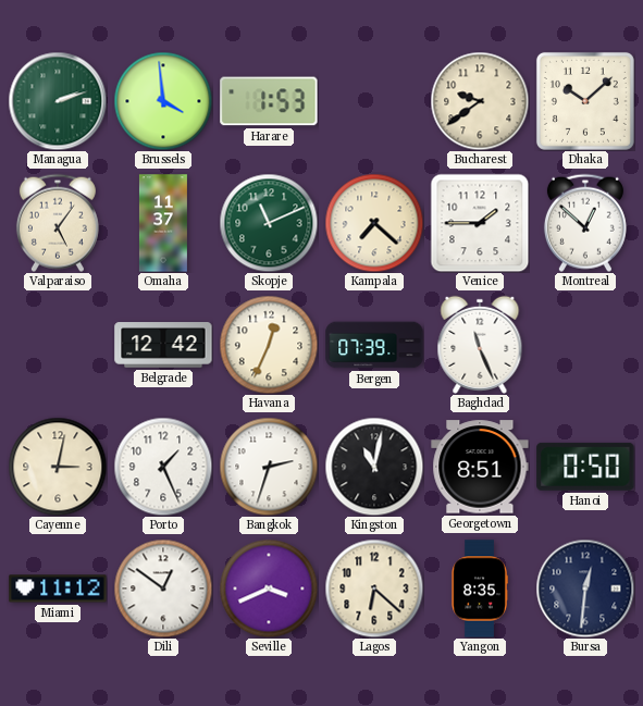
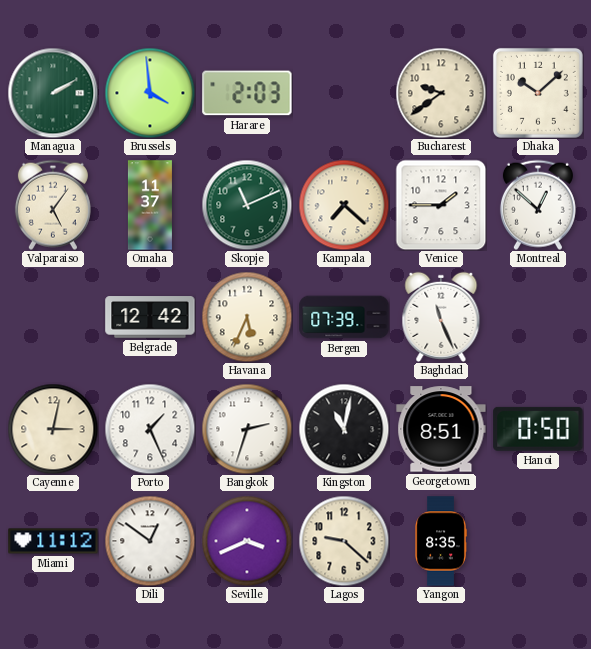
Managua: 2:12 -> 2:10 (53, 93)
Harare: 1:53 -> 2:03 (247, 93)
Havana: 12:34 -> 5:34 (247, 317)
Lagos: 6:22 -> 9:22 (344, 541)
Bursa: 12:31 -> none (585, 589)
